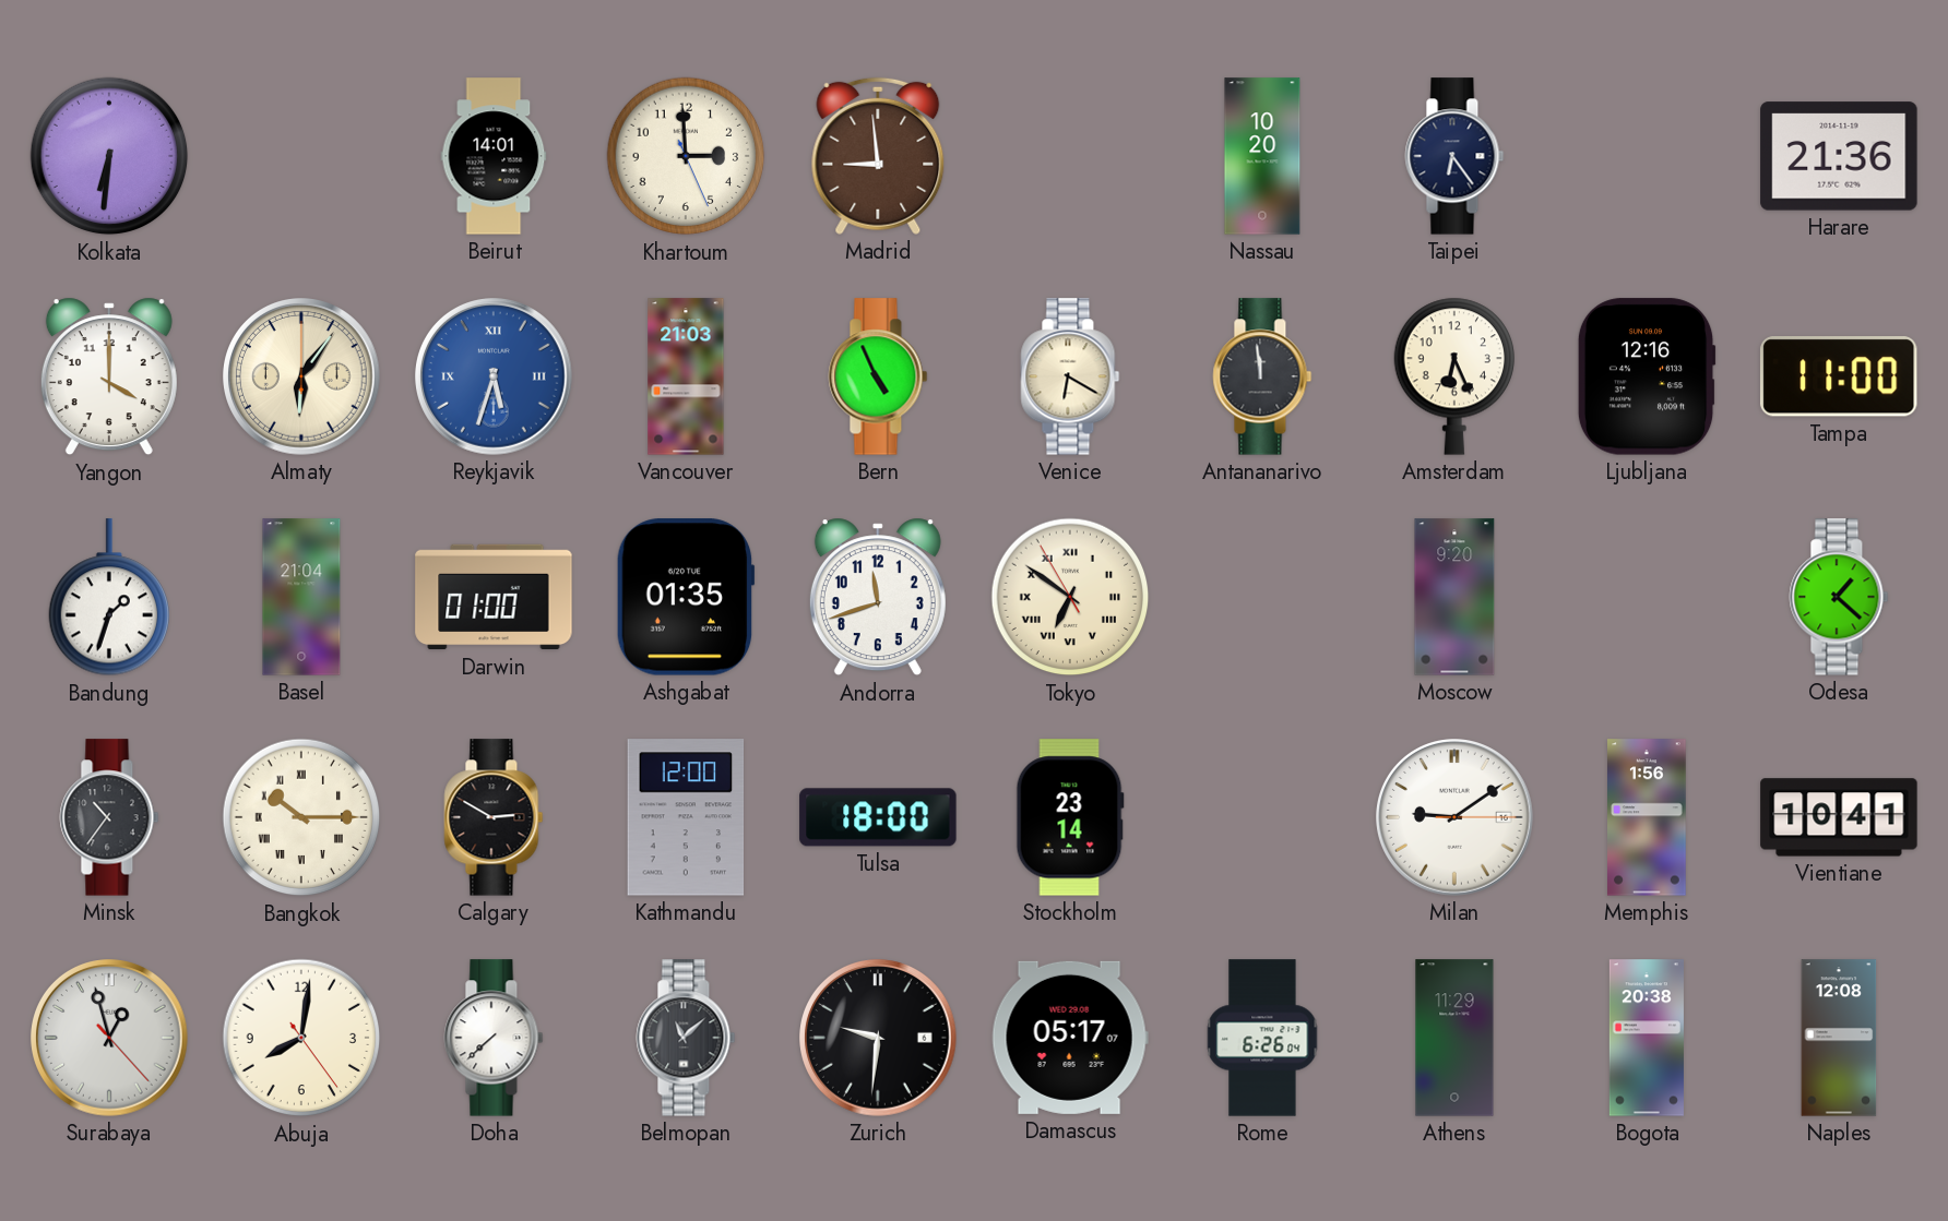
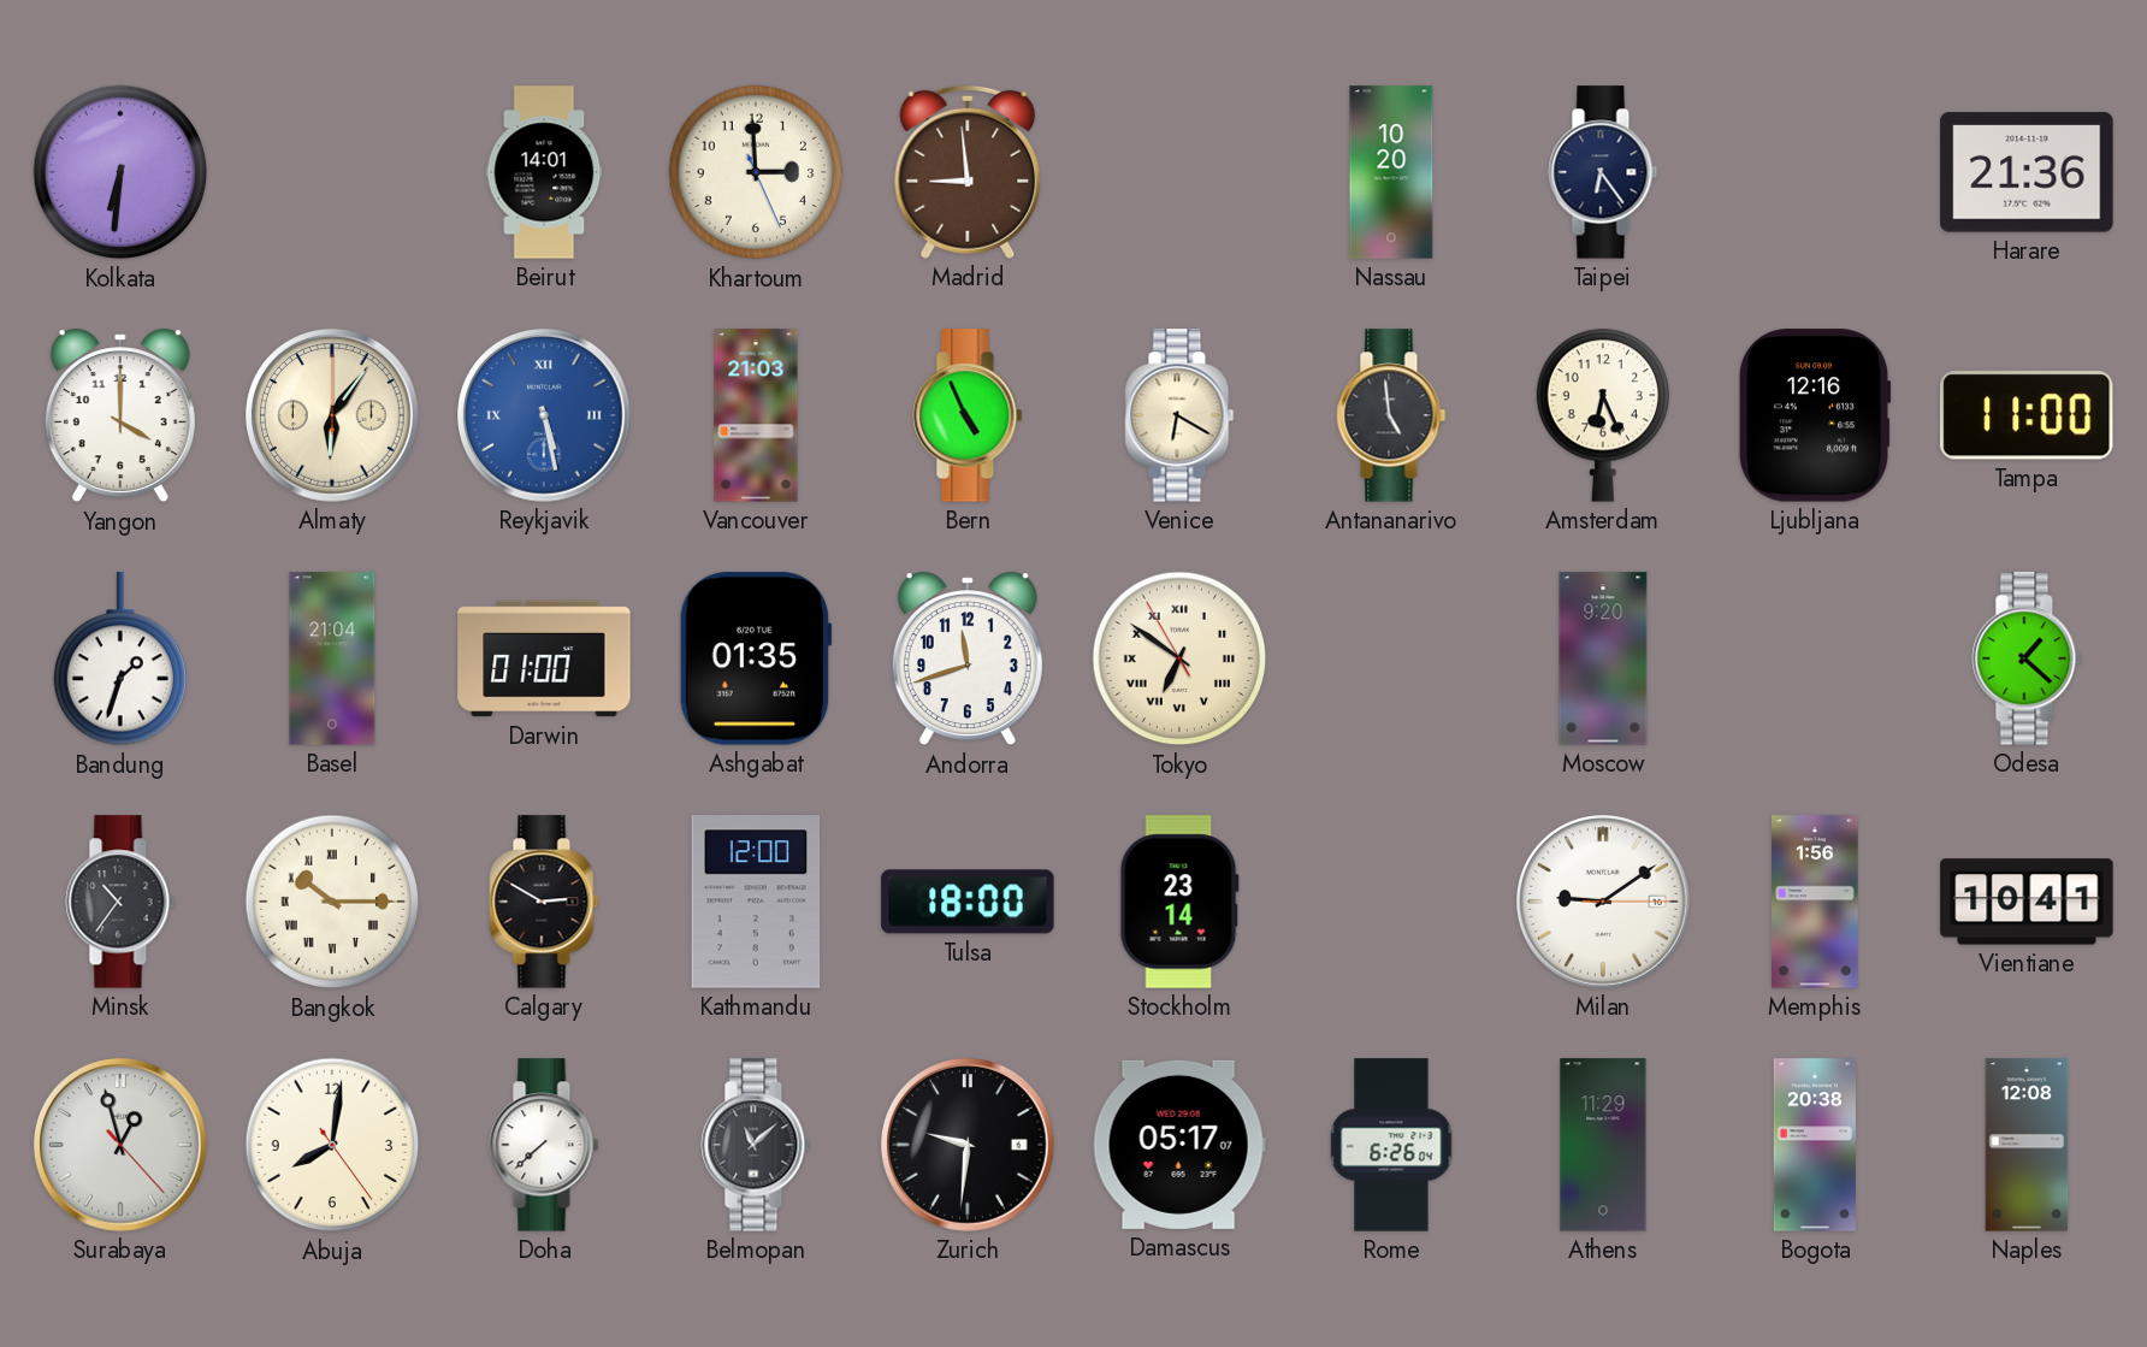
Reykjavik: 5:33 -> 5:28 (545, 416)
Antananarivo: 11:59 -> 4:59 (1391, 415)
